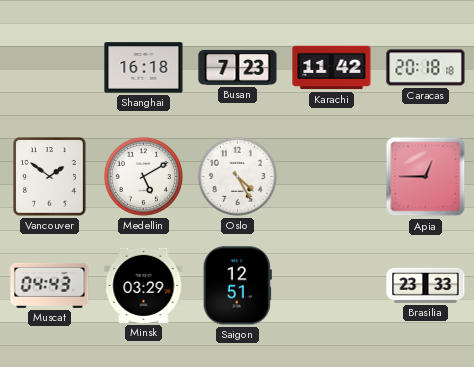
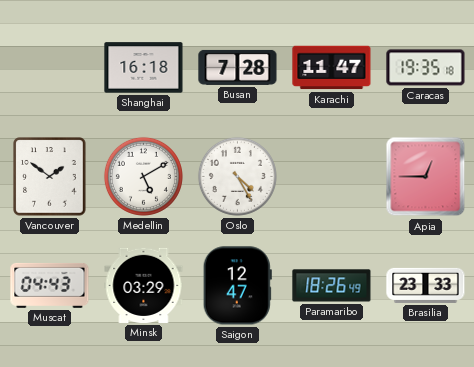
Busan: 7:23 -> 7:28 (238, 67)
Karachi: 11:42 -> 11:47 (332, 68)
Caracas: 20:18 -> 19:35 (426, 68)
Saigon: 12:51 -> 12:47 (237, 286)
Paramaribo: none -> 18:26 (332, 286)
